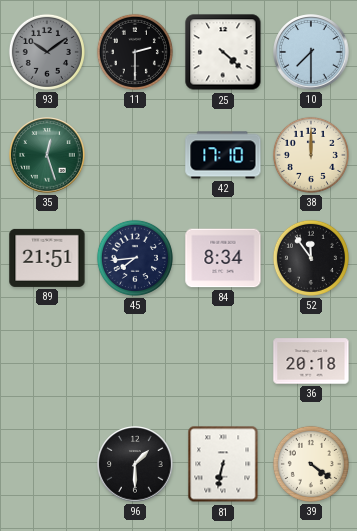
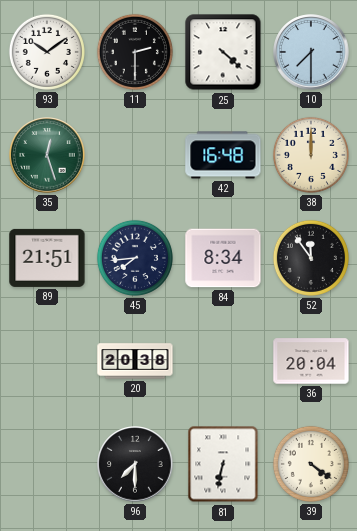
93 dial: grey -> white (47, 52)
42: 17:10 -> 16:48 (223, 155)
20: none -> 20:38 (135, 361)
36: 20:18 -> 20:04 (311, 361)
96: 1:30 -> 7:30 (135, 464)
